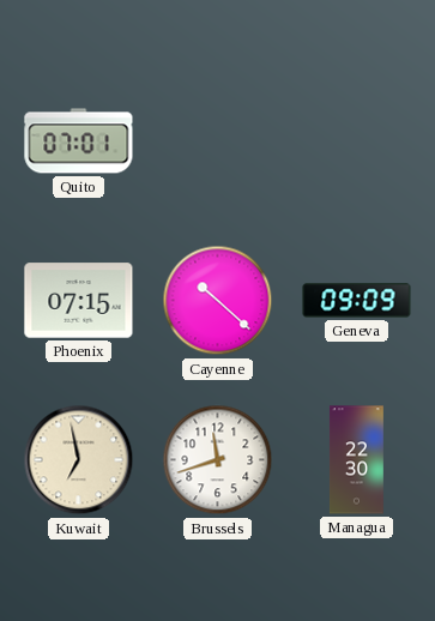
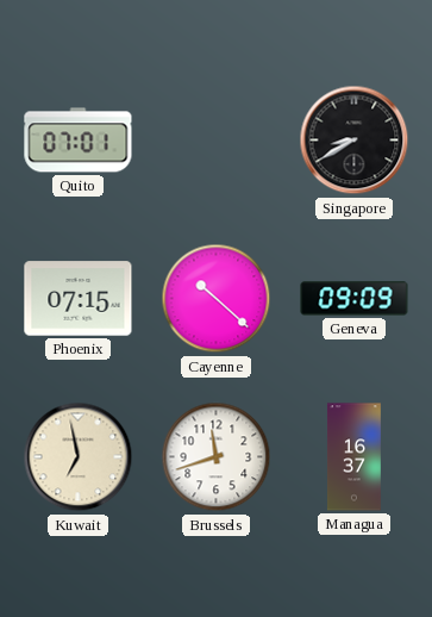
Singapore: none -> 8:40 (355, 141)
Managua: 22:30 -> 16:37 (353, 457)
